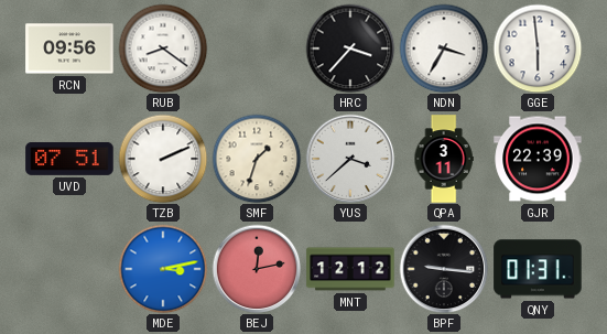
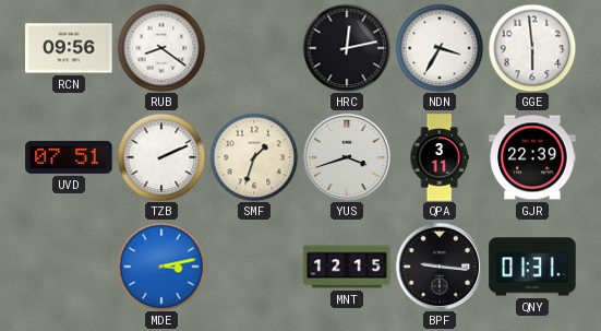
HRC: 3:37 -> 12:13 (347, 48)
YUS: 3:38 -> 3:42 (347, 157)
BEJ: 12:13 -> none (257, 269)
MNT: 12:12 -> 12:15 (347, 267)
